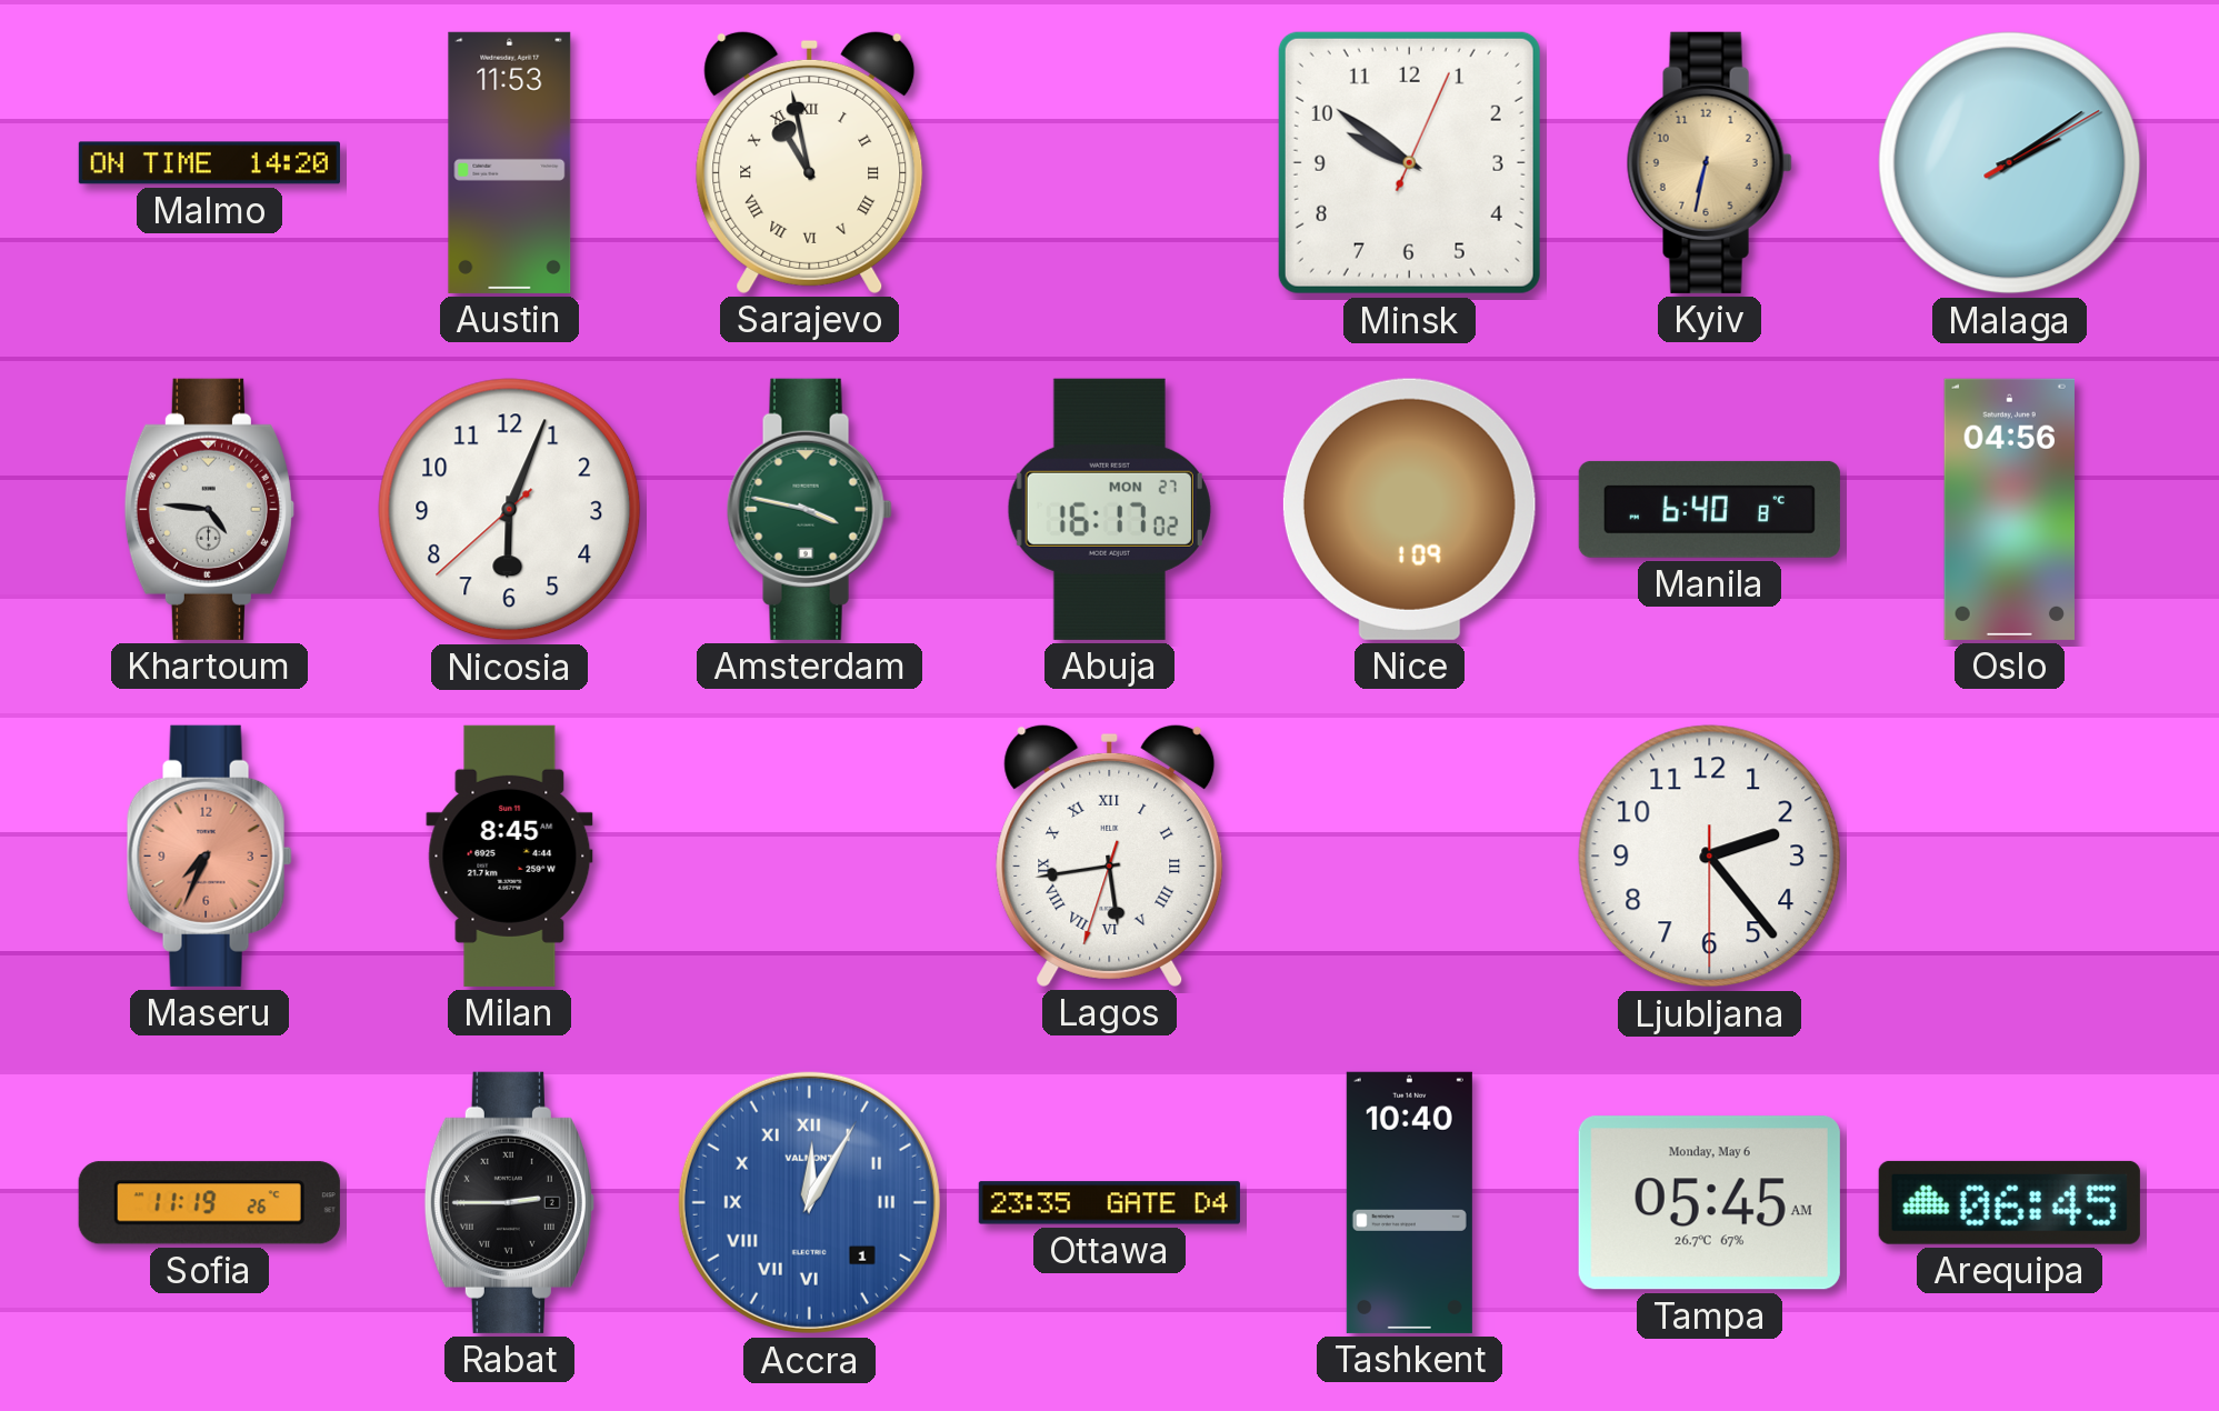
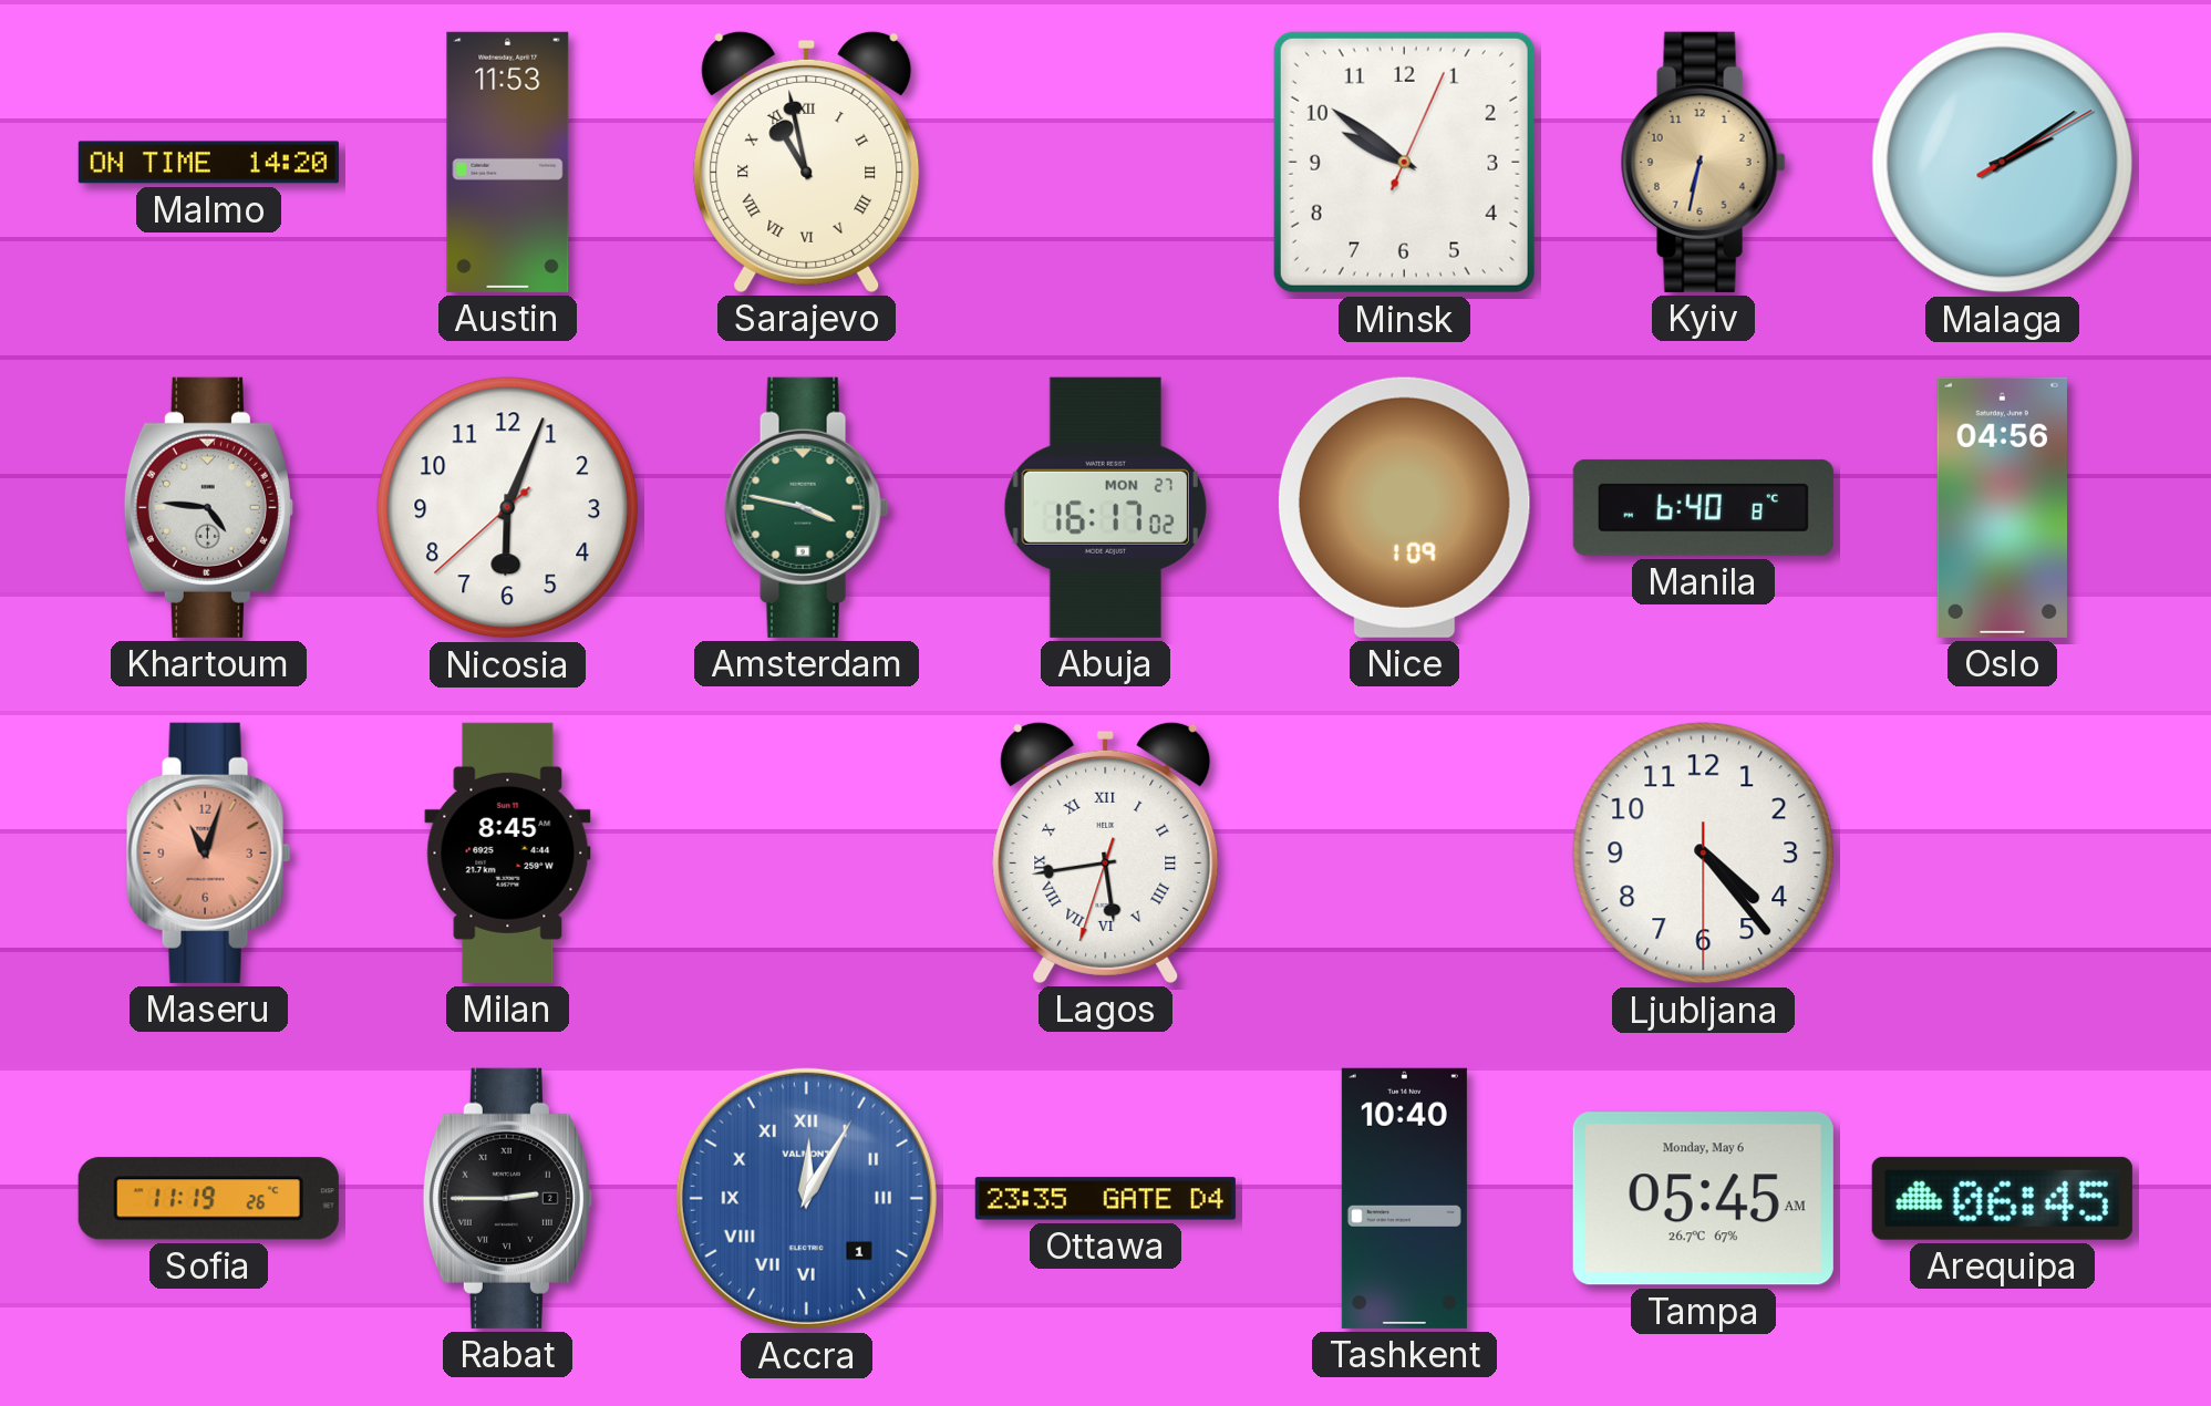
Maseru: 7:34 -> 11:03 (208, 852)
Ljubljana: 2:23 -> 4:23 (1704, 854)
